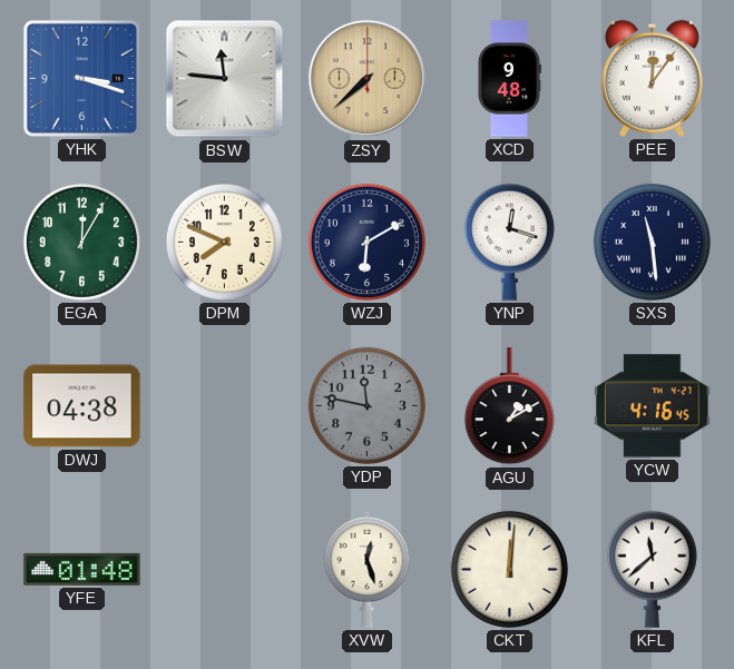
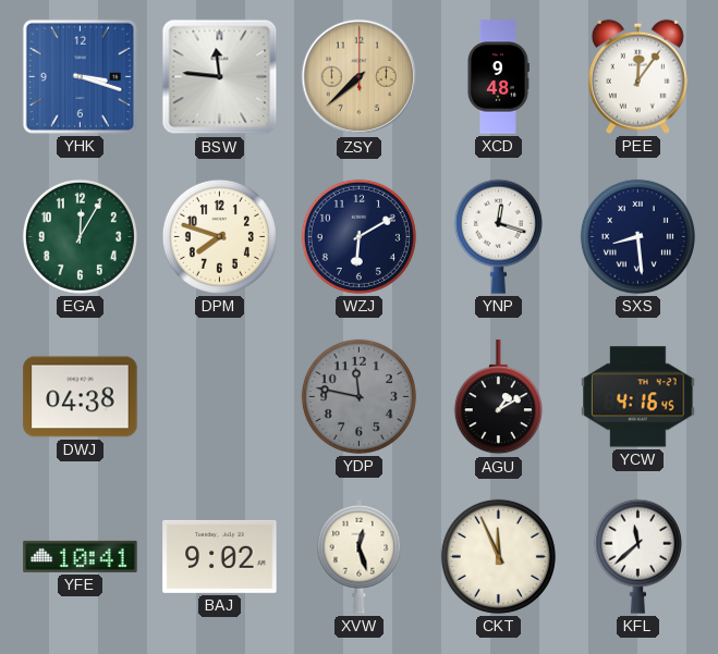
DPM: 7:49 -> 7:48 (219, 236)
SXS: 11:29 -> 8:29 (637, 236)
YFE: 01:48 -> 10:41 (81, 556)
BAJ: none -> 9:02 (220, 556)
CKT: 12:01 -> 11:56 (498, 556)
